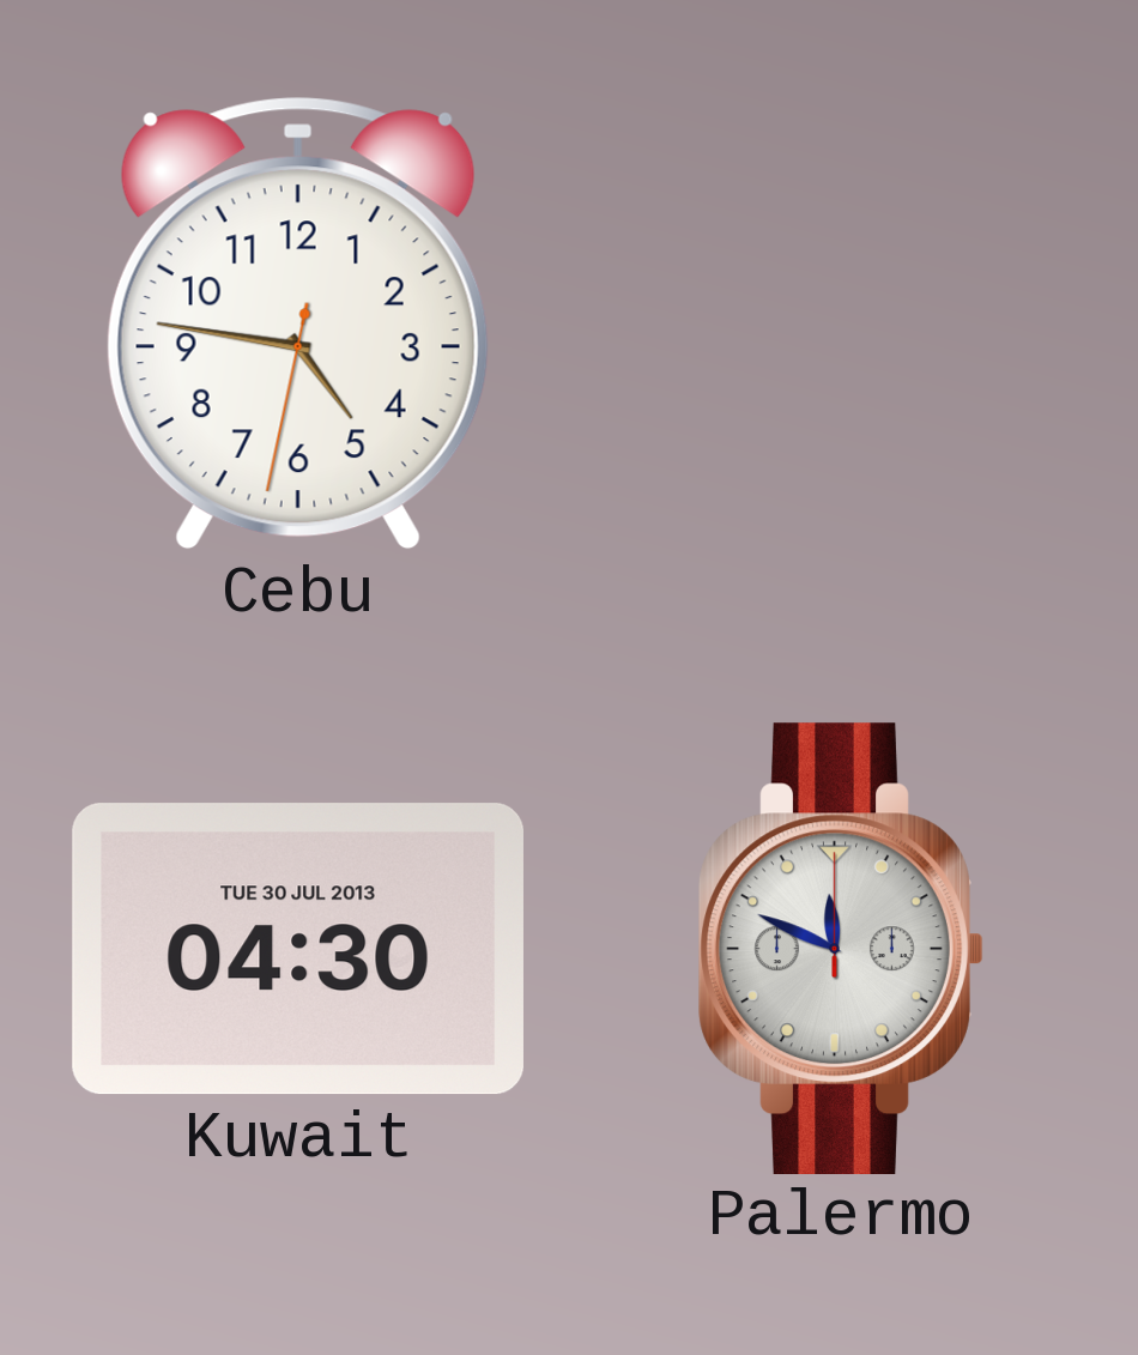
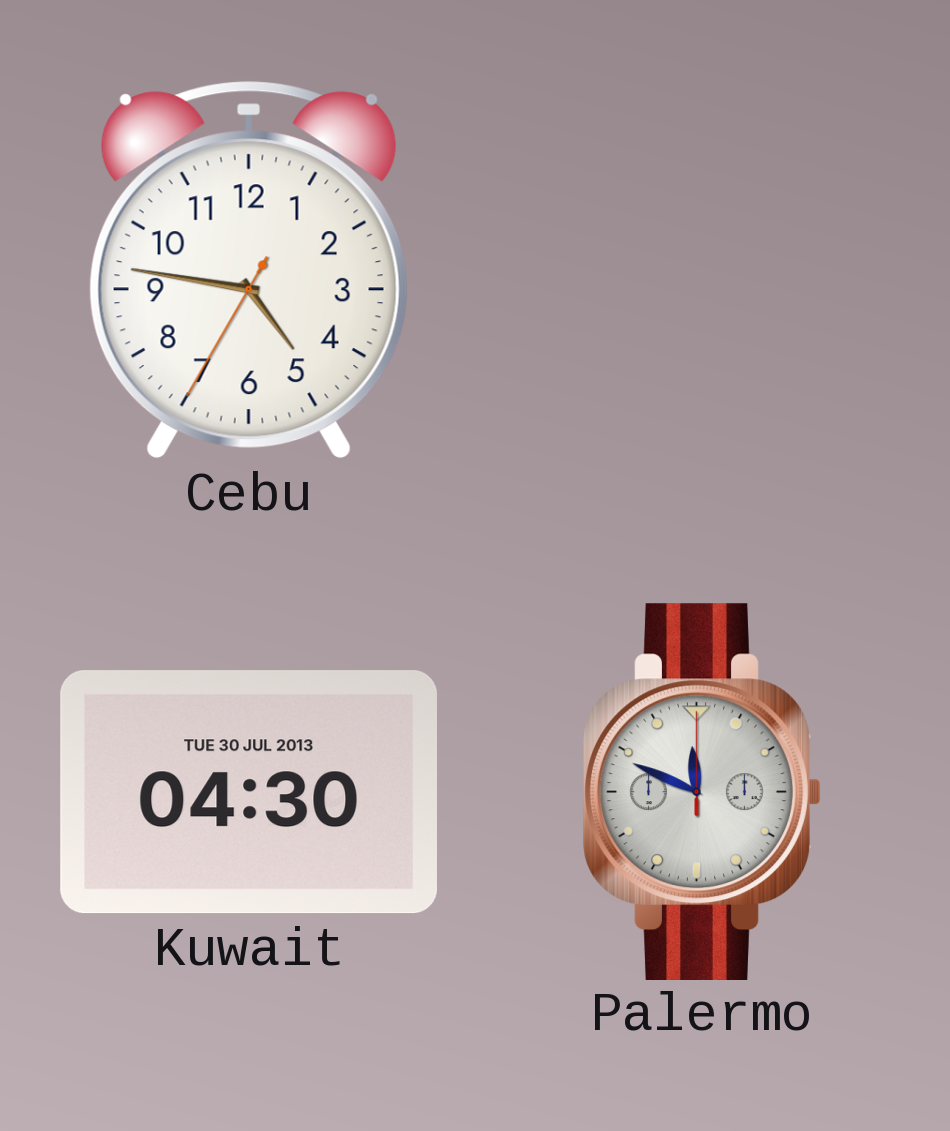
Cebu: 4:46:32 -> 4:46:35 (249, 270)
